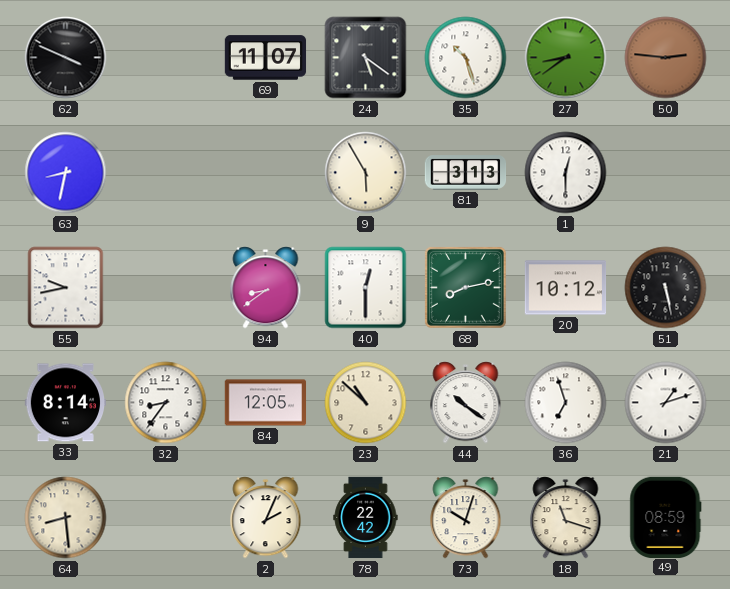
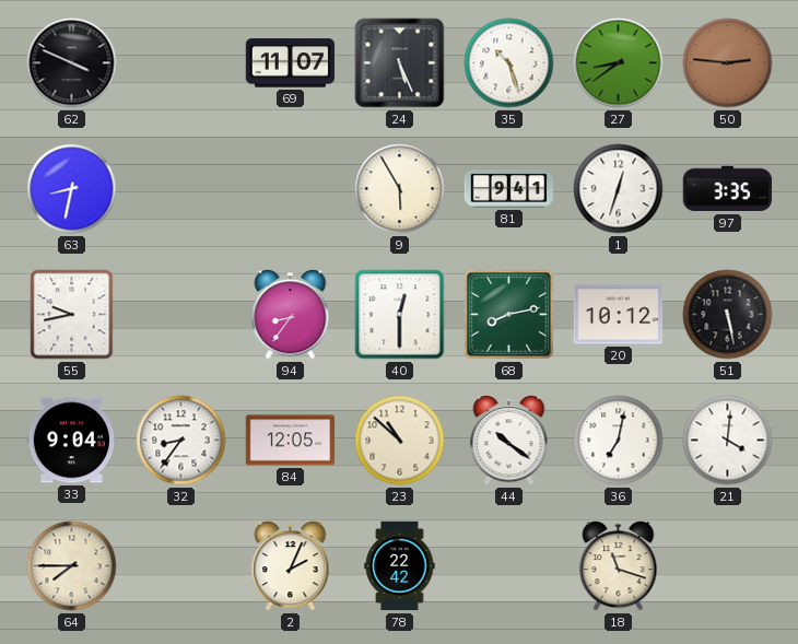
24: 5:21 -> 5:26 (400, 63)
81: 3:13 -> 9:41 (509, 189)
1: 12:30 -> 12:33 (619, 189)
97: none -> 3:35 (727, 189)
94: 8:39 -> 8:36 (291, 315)
33: 8:14 -> 9:04 (71, 441)
36: 6:57 -> 7:02 (619, 441)
21: 1:12 -> 4:01 (728, 441)
64: 8:29 -> 7:45 (72, 566)
73: 10:03 -> none (466, 518)
49: 08:59 -> none (666, 517)
